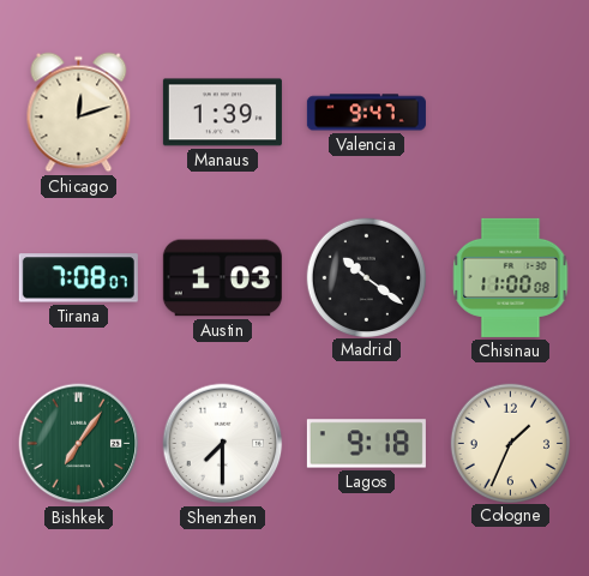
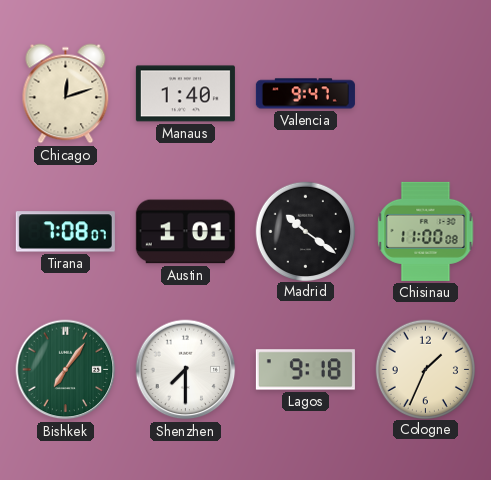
Manaus: 1:39 -> 1:40 (185, 94)
Austin: 1:03 -> 1:01 (185, 232)
